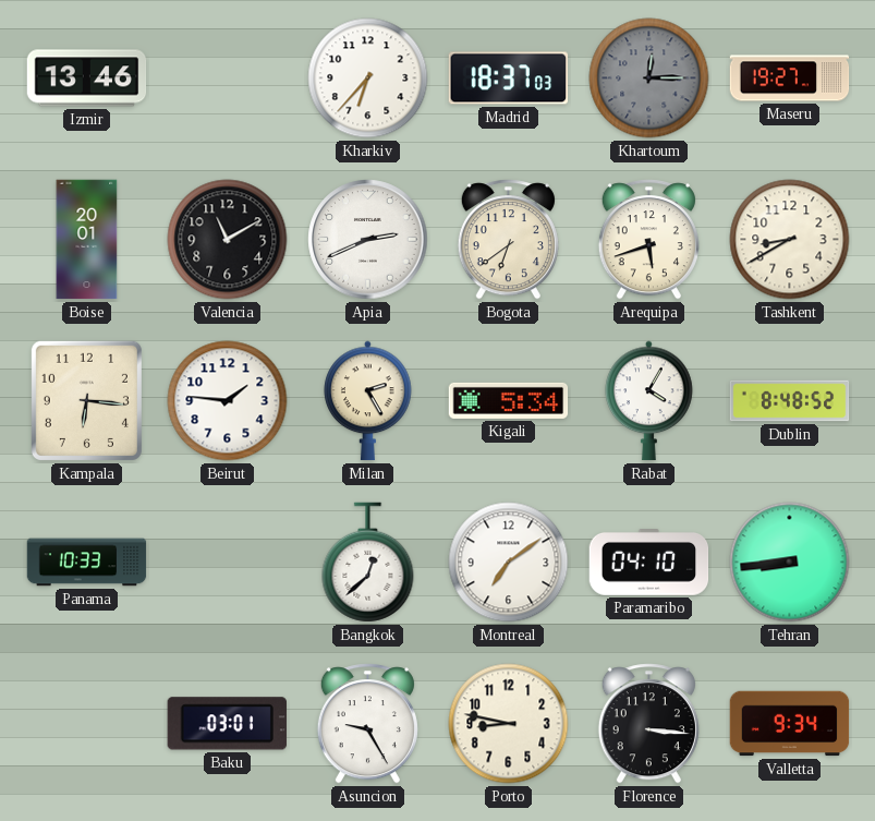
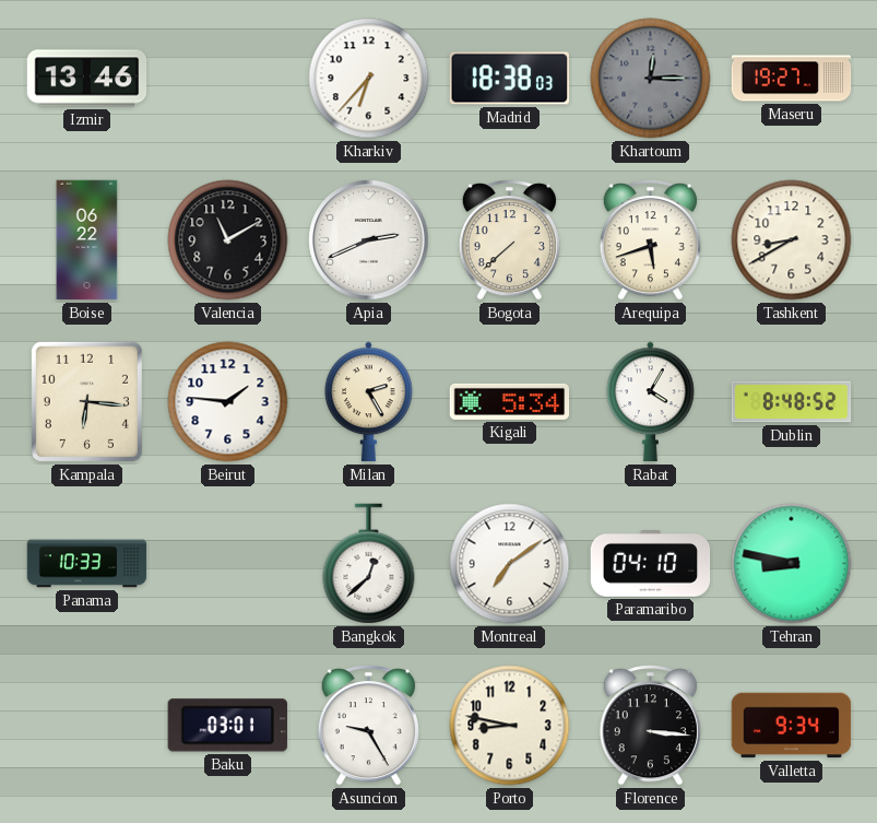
Madrid: 18:37 -> 18:38 (510, 79)
Boise: 20:01 -> 06:22 (87, 240)
Bogota: 6:39 -> 7:38 (509, 240)
Tehran: 8:44 -> 8:47 (792, 564)
